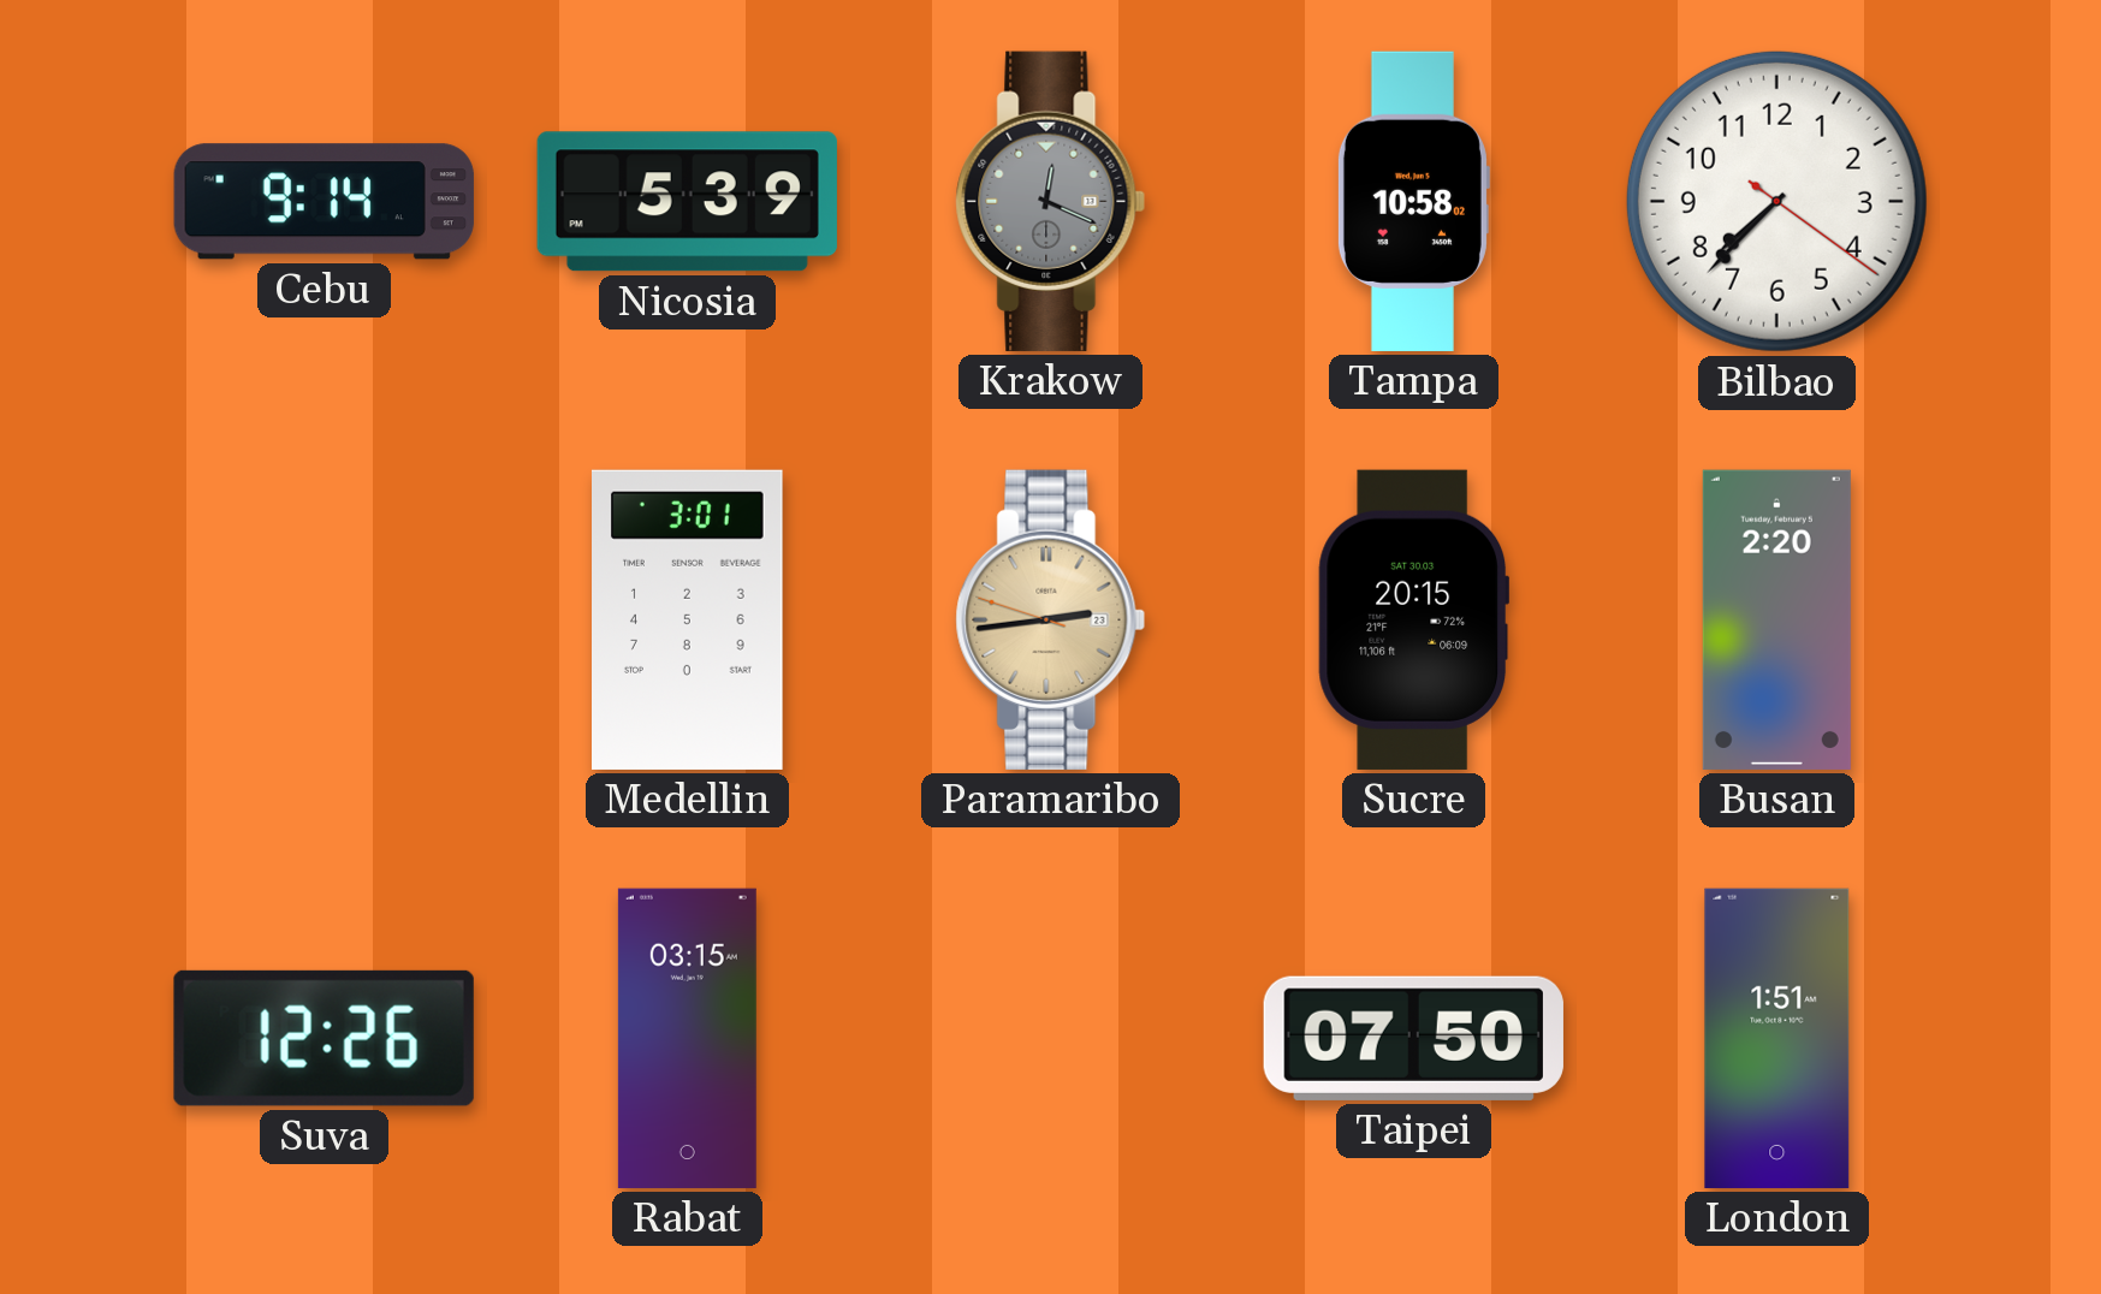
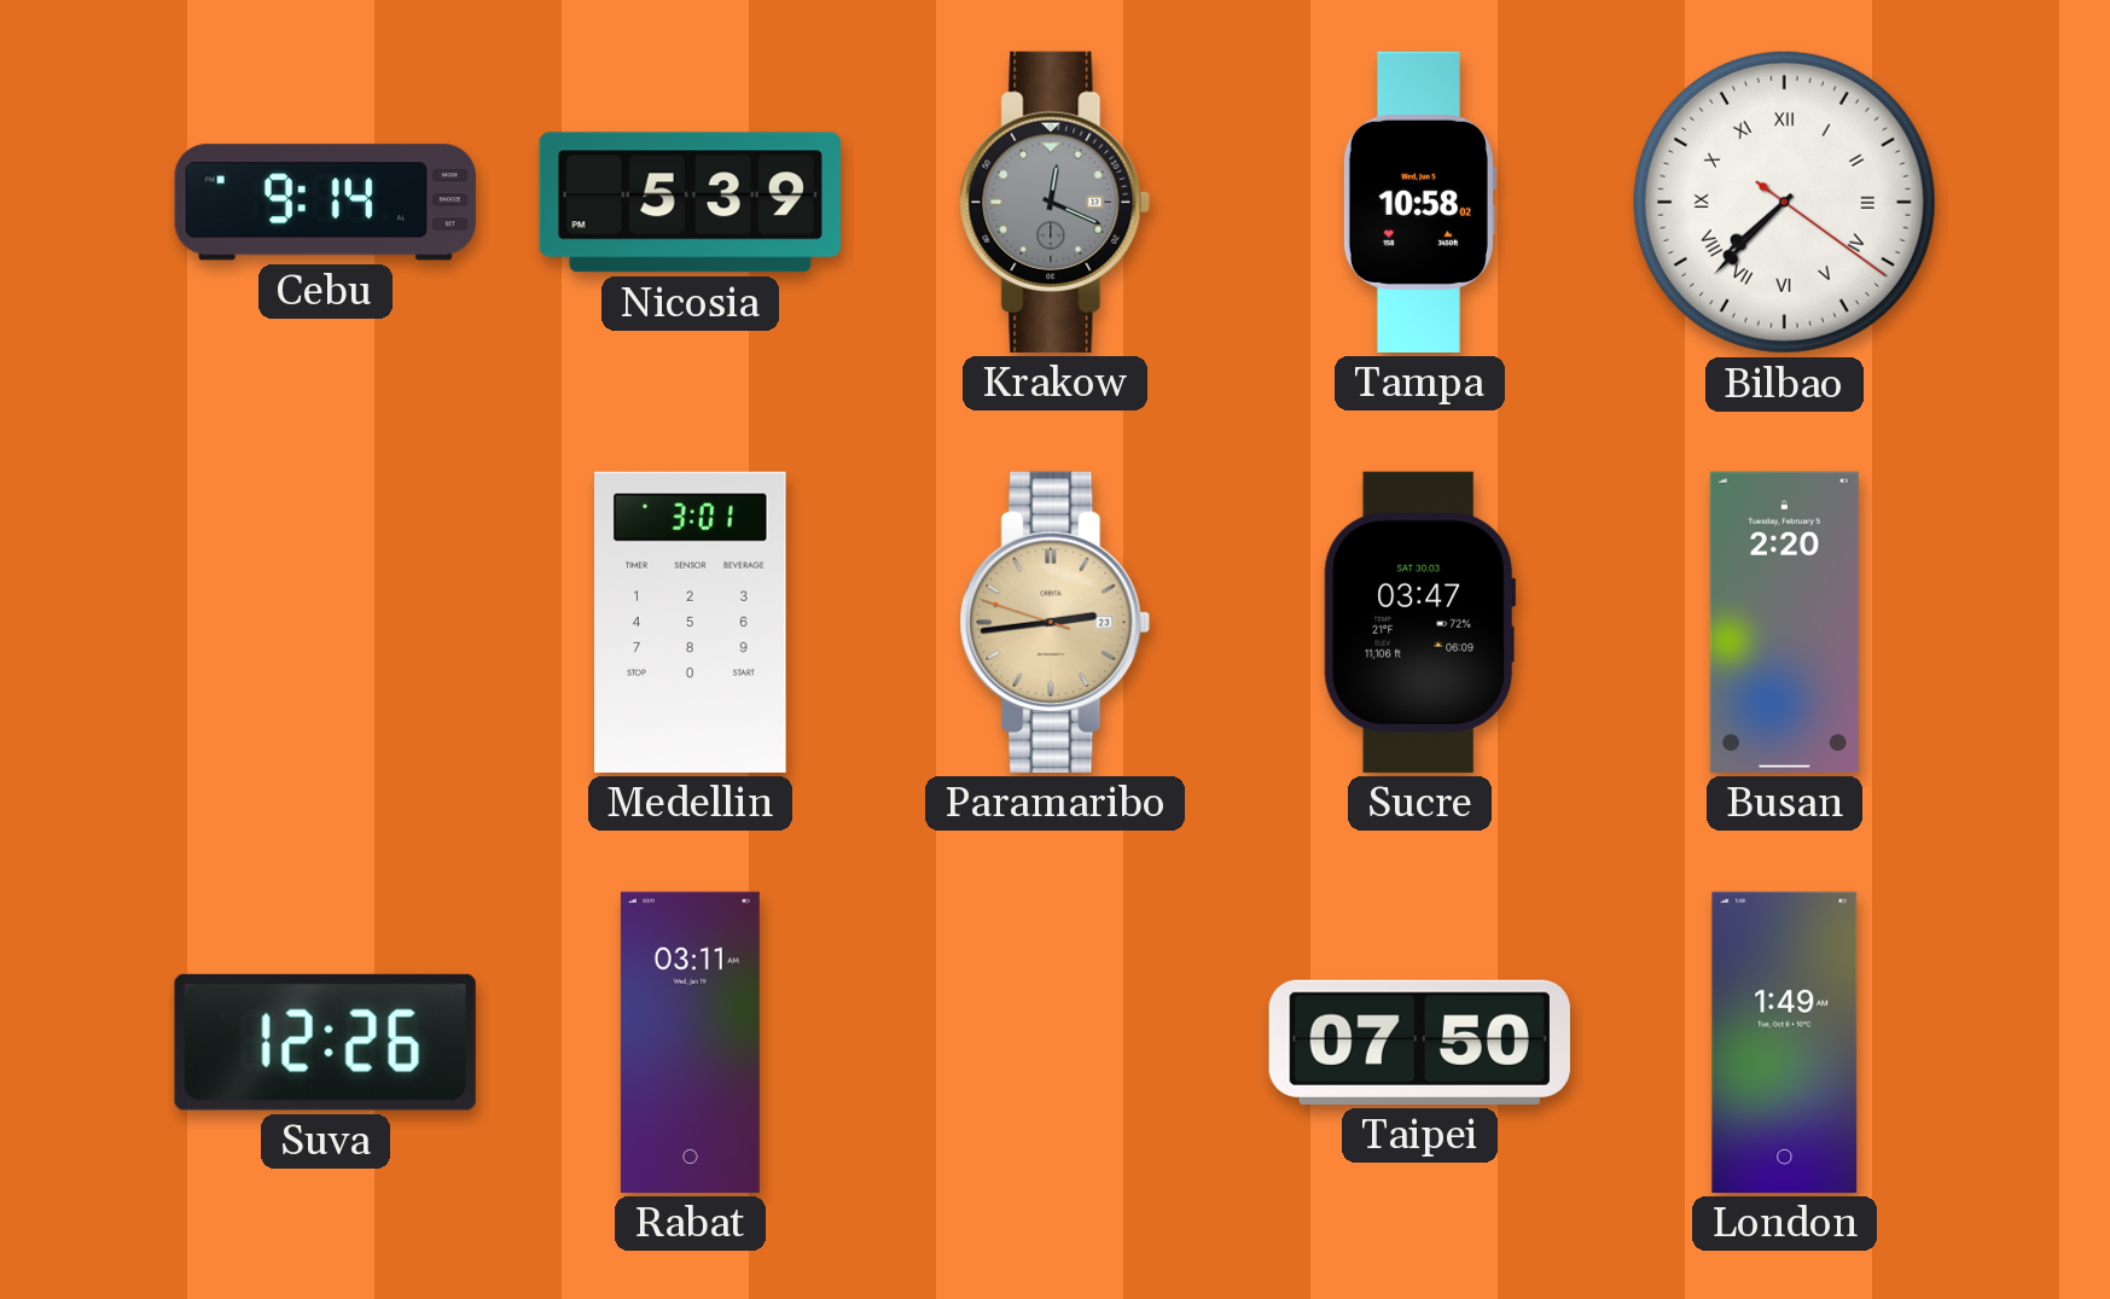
Bilbao numerals: Arabic -> Roman (1784, 202)
Sucre: 20:15 -> 03:47 (1420, 622)
Rabat: 03:15 -> 03:11 (690, 1042)
London: 1:51 -> 1:49 (1785, 1042)
